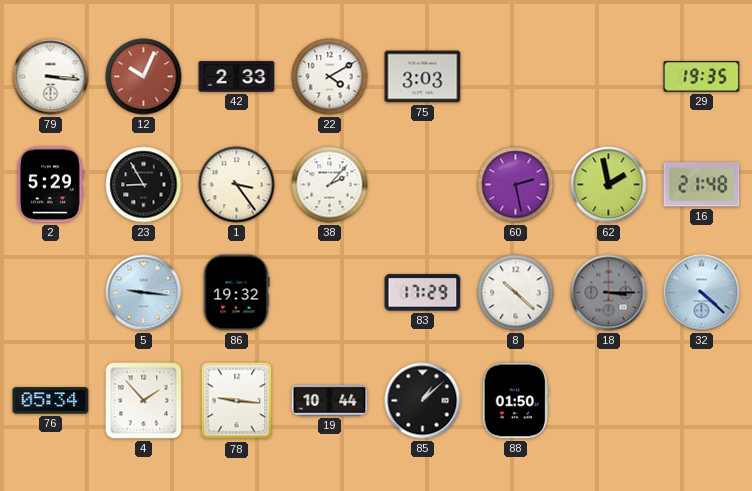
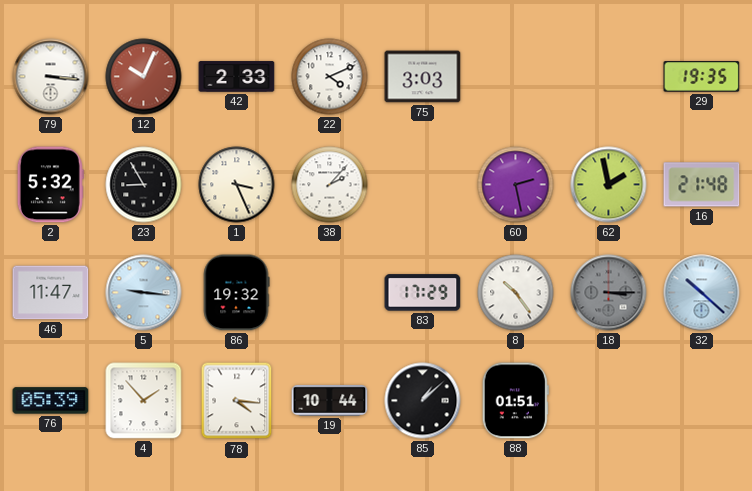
22: 4:10 -> 4:11 (330, 77)
2: 5:29 -> 5:32 (50, 185)
1: 3:24 -> 3:26 (237, 185)
46: none -> 11:47 (51, 293)
8: 10:22 -> 10:24 (516, 293)
32: 4:22 -> 10:22 (702, 293)
76: 05:34 -> 05:39 (51, 401)
78: 9:16 -> 4:16 (237, 401)
88: 01:50 -> 01:51 (515, 401)
